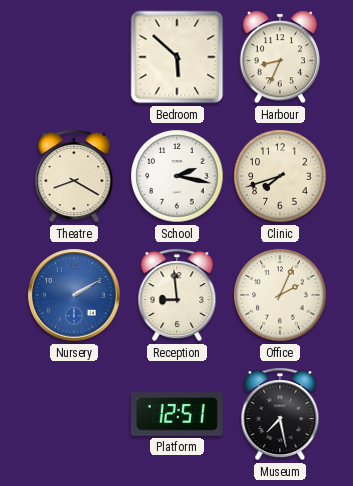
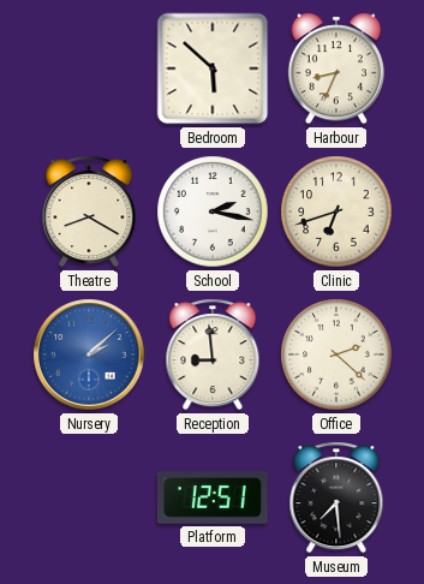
Clinic: 7:42 -> 6:42 (336, 211)
Nursery: 2:10 -> 2:08 (89, 354)
Office: 2:04 -> 2:22 (336, 354)
Museum: 7:28 -> 7:29 (336, 497)
